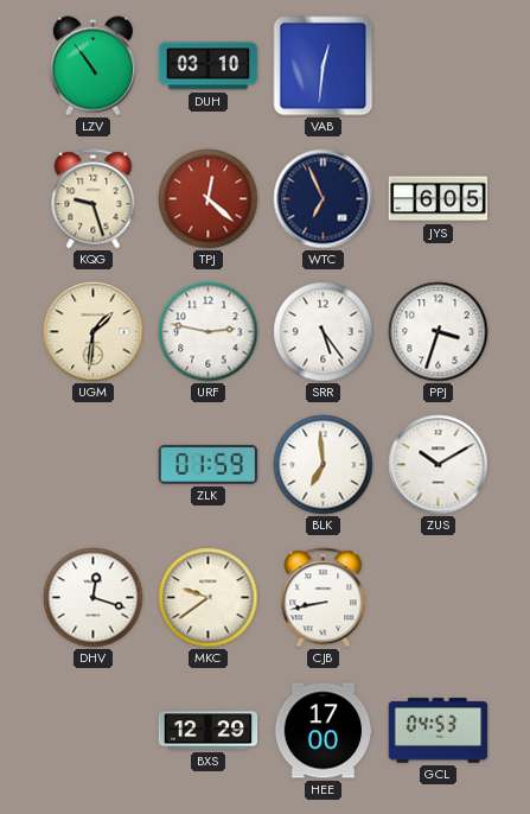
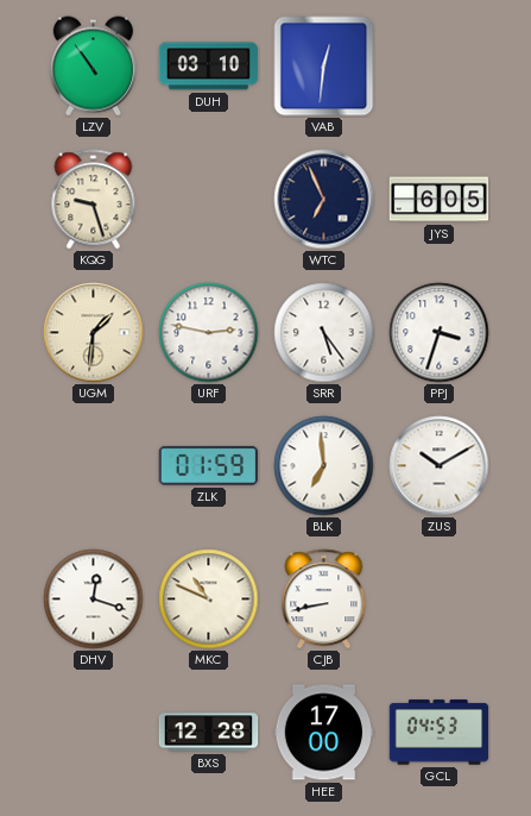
TPJ: 12:22 -> none (209, 199)
MKC: 9:39 -> 10:49 (209, 600)
BXS: 12:29 -> 12:28 (209, 733)
